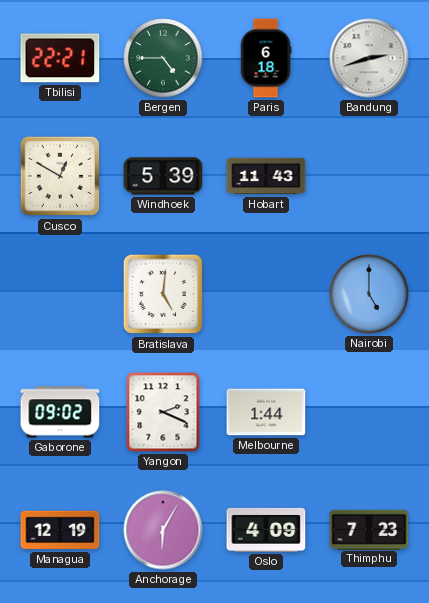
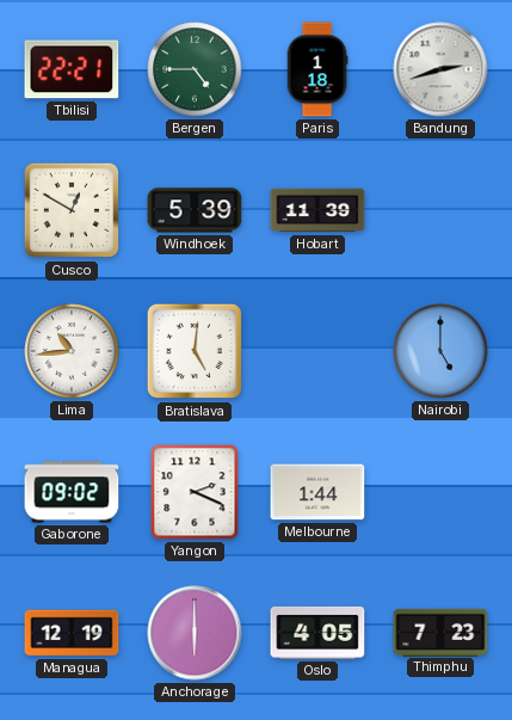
Paris: 6:18 -> 1:18 (317, 69)
Hobart: 11:43 -> 11:39 (317, 210)
Lima: none -> 10:44 (72, 351)
Anchorage: 6:05 -> 6:00 (195, 633)
Oslo: 4:09 -> 4:05 (317, 633)
